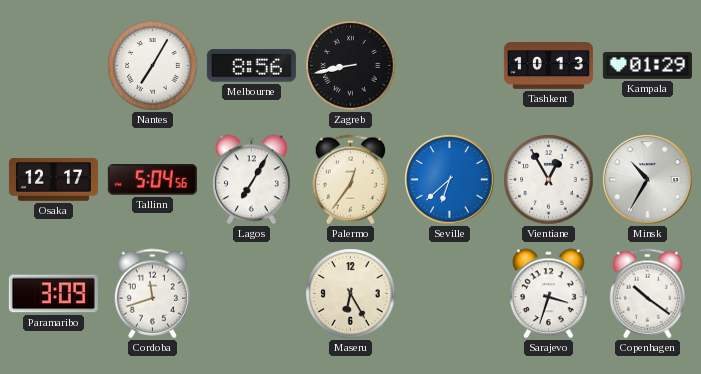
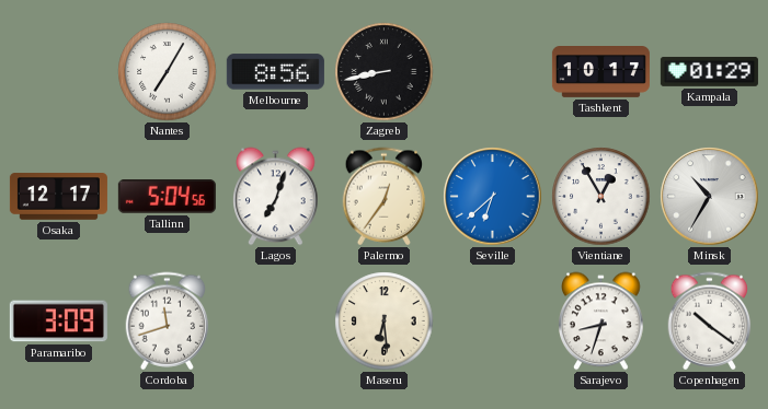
Tashkent: 10:13 -> 10:17 (600, 72)
Lagos: 7:05 -> 7:03 (276, 197)
Maseru: 6:25 -> 6:29 (385, 322)
Sarajevo: 3:33 -> 8:33 (601, 322)
